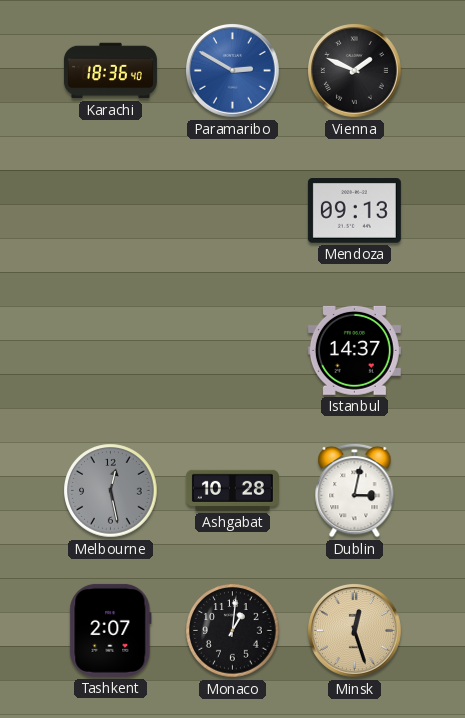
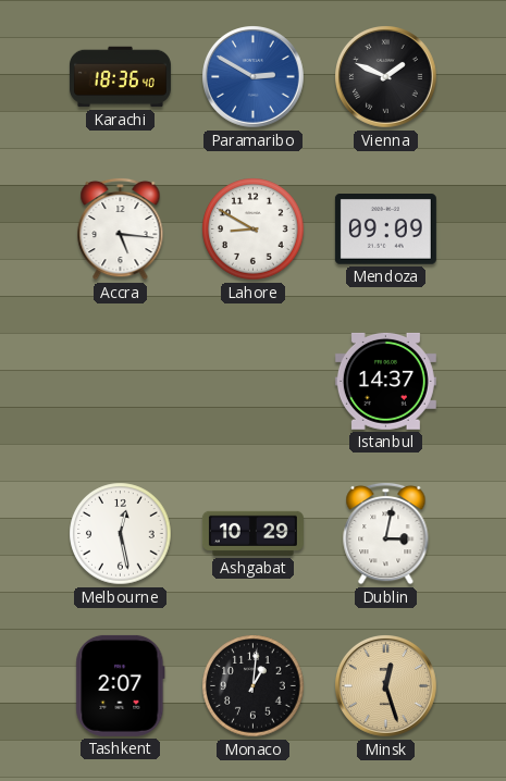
Accra: none -> 5:16 (121, 228)
Lahore: none -> 8:50 (254, 230)
Mendoza: 09:13 -> 09:09 (385, 230)
Melbourne dial: grey -> white (121, 534)
Ashgabat: 10:28 -> 10:29 (252, 533)
